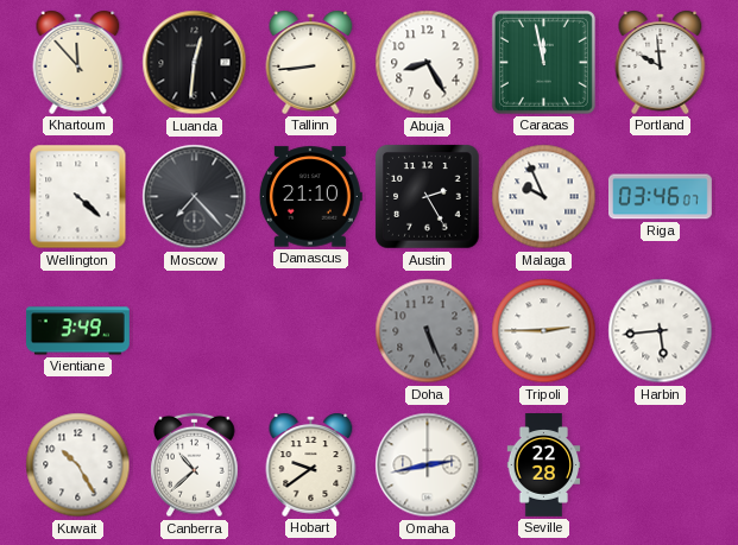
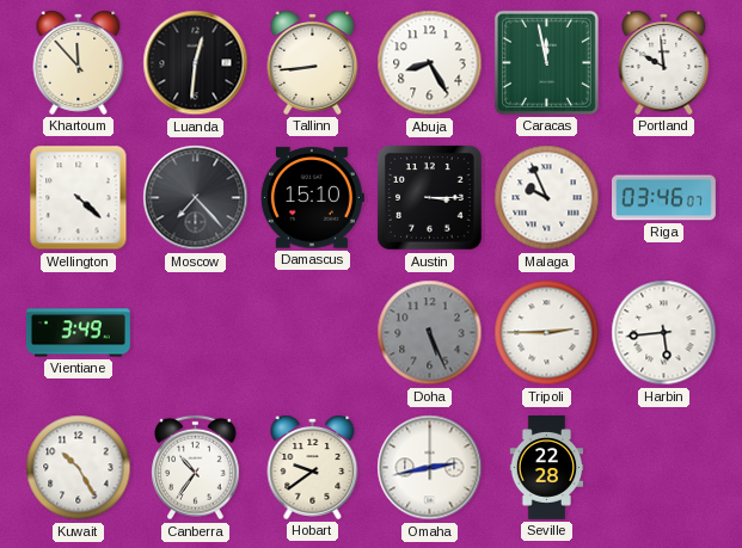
Damascus: 21:10 -> 15:10 (312, 198)
Austin: 2:25 -> 3:15 (430, 198)
Canberra: 10:38 -> 10:36 (196, 468)
